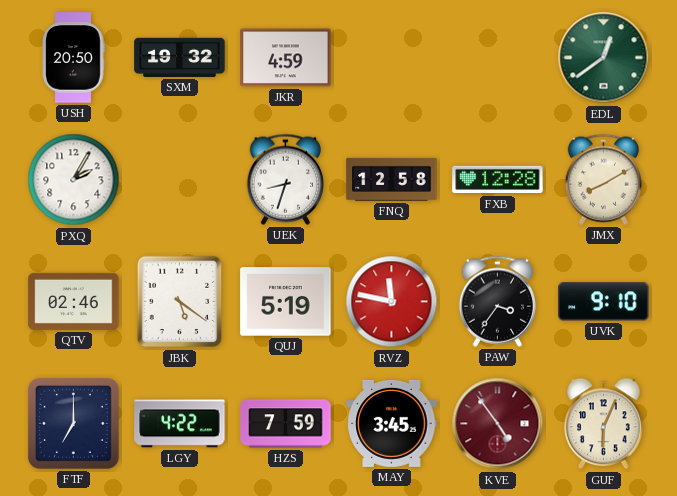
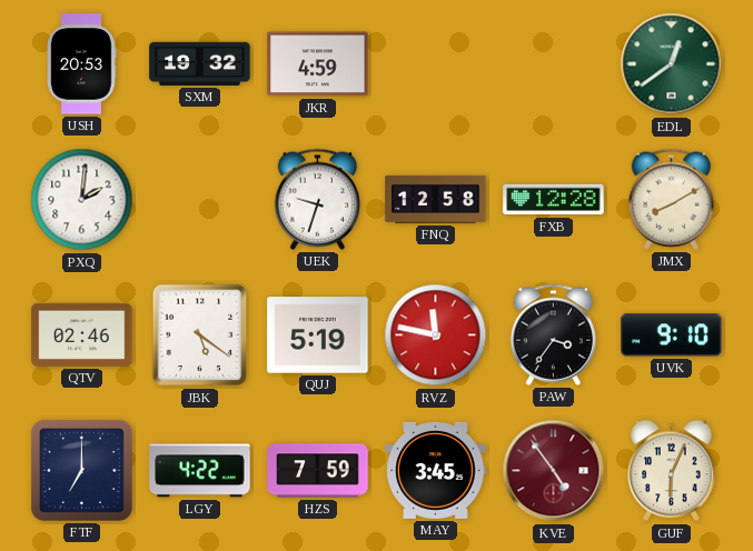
USH: 20:50 -> 20:53 (81, 64)
PXQ: 2:05 -> 2:01 (82, 200)
UEK: 8:33 -> 9:33 (317, 199)
